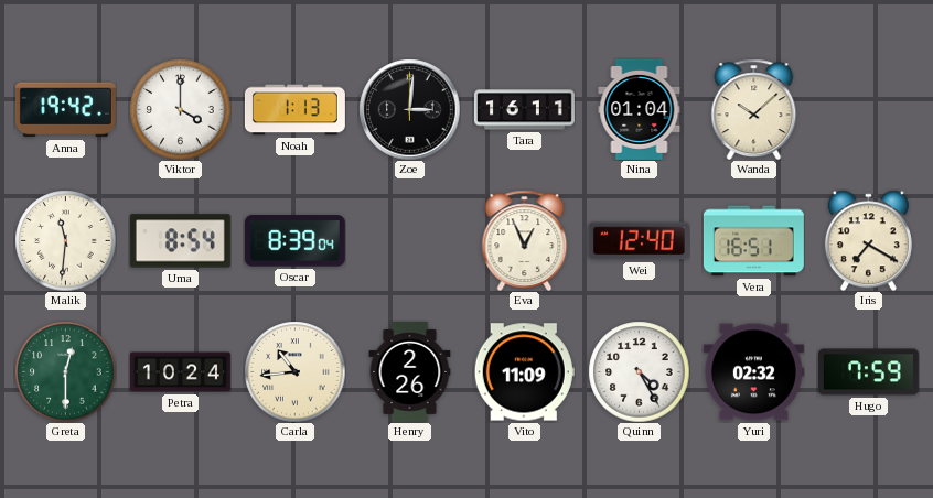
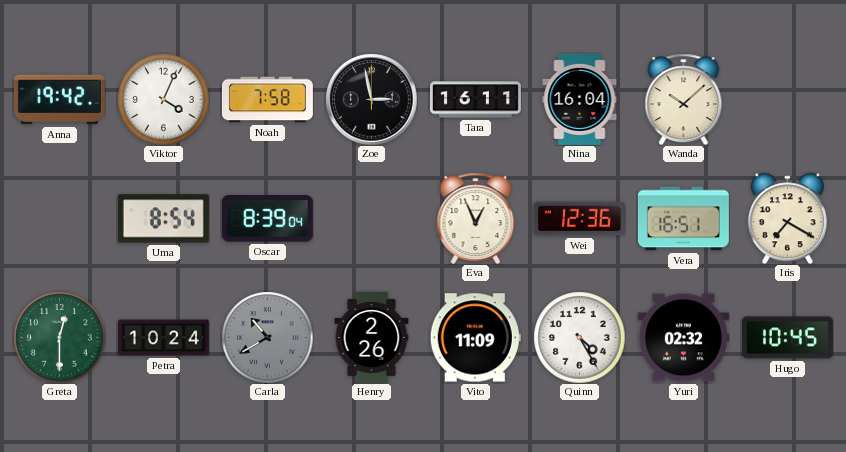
Viktor: 4:00 -> 4:04 (163, 99)
Noah: 1:13 -> 7:58 (267, 100)
Zoe: 3:01 -> 2:58 (371, 99)
Nina: 01:04 -> 16:04 (580, 99)
Malik: 11:31 -> none (65, 240)
Wei: 12:40 -> 12:36 (579, 219)
Carla: 10:44 -> 10:40 (267, 337)
Carla dial: cream -> grey (267, 337)
Hugo: 7:59 -> 10:45 (787, 338)
